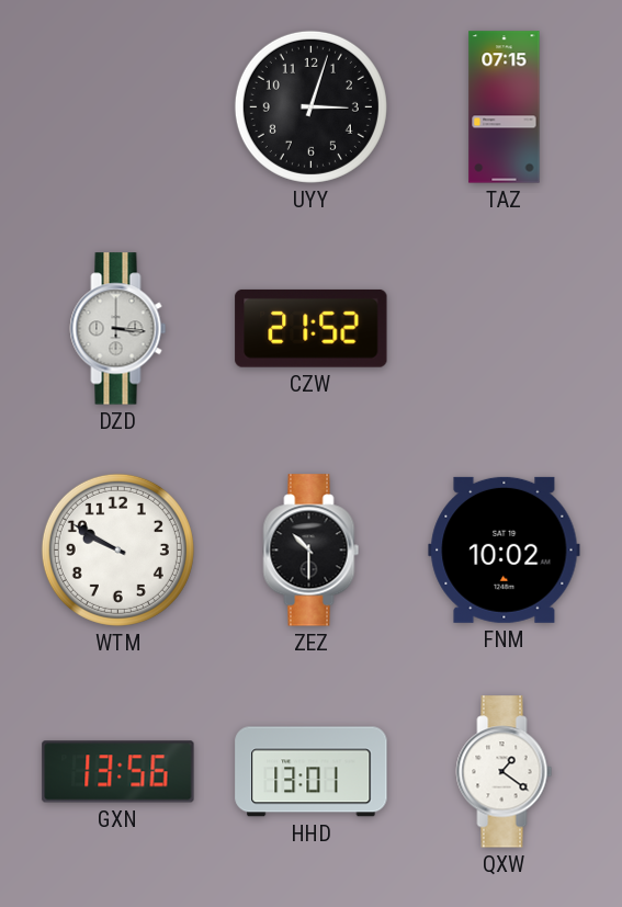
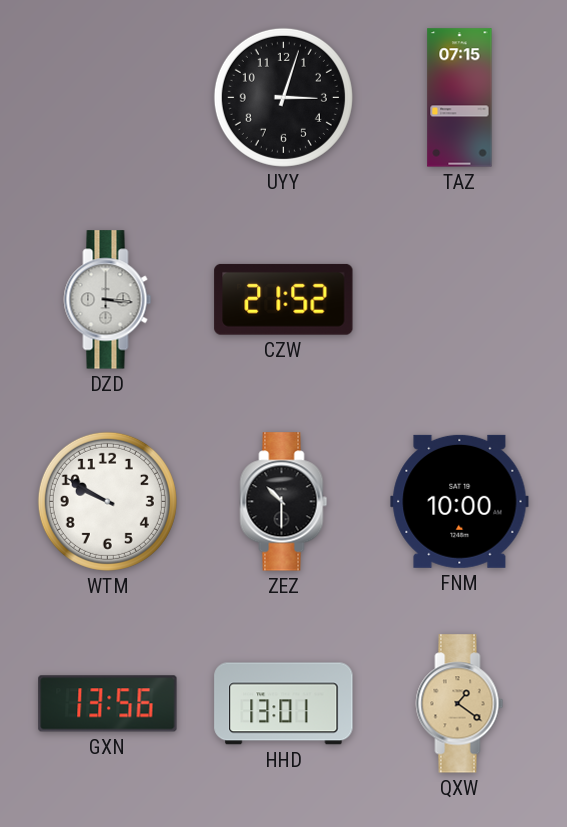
FNM: 10:02 -> 10:00 (460, 501)
QXW dial: white -> champagne (460, 704)
